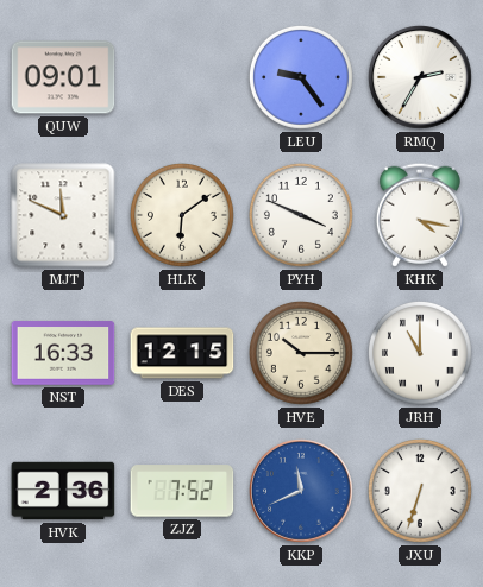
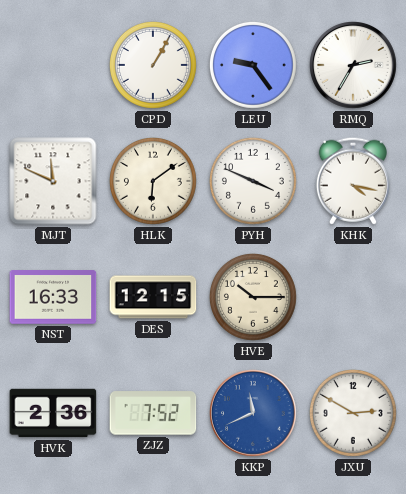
QUW: 09:01 -> none (63, 77)
CPD: none -> 1:05 (153, 65)
JRH: 11:00 -> none (420, 353)
JXU: 6:33 -> 2:50 (353, 413)
